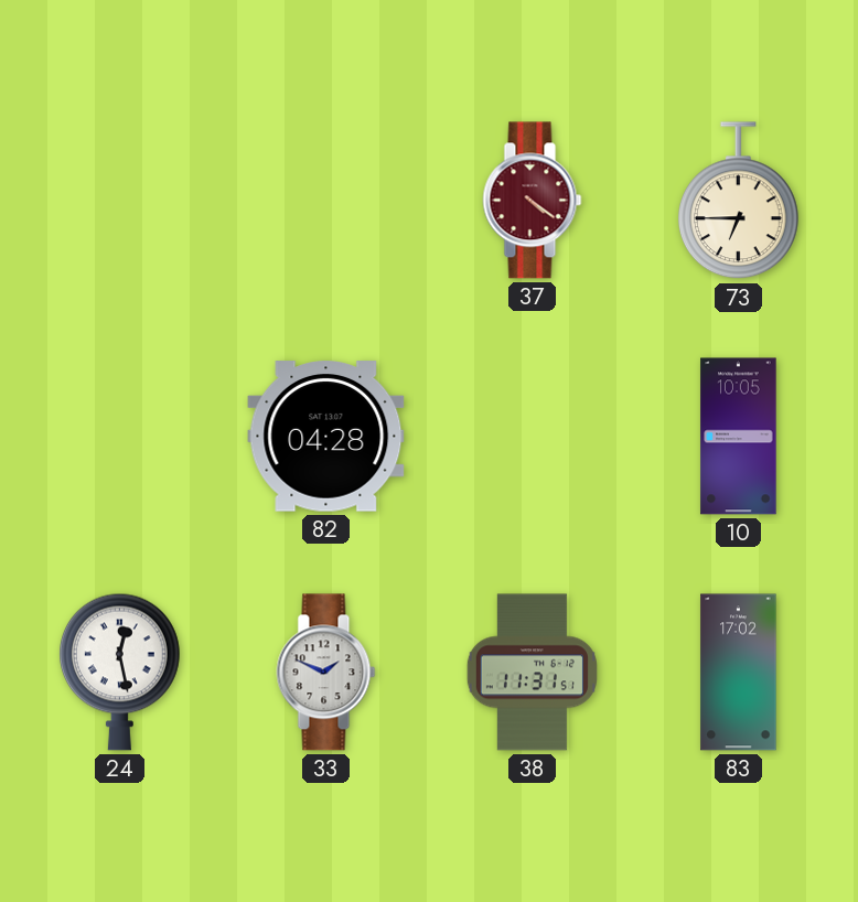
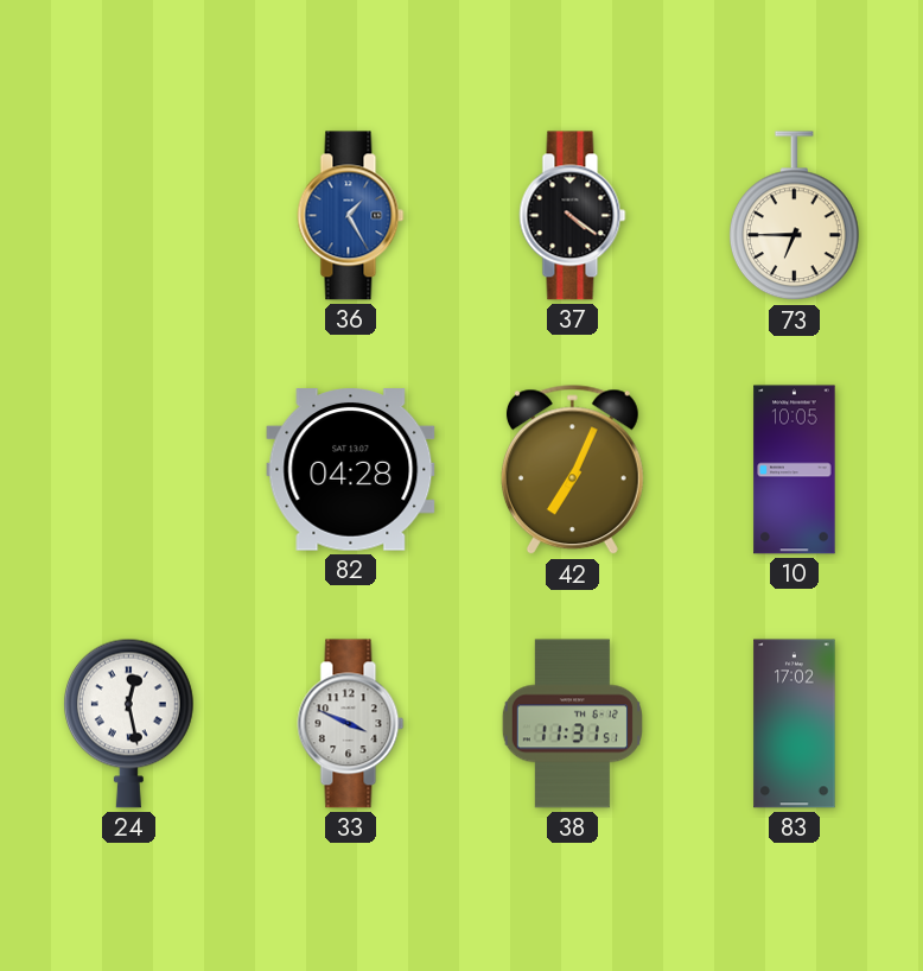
36: none -> 1:25 (351, 216)
37 dial: burgundy -> black (573, 216)
42: none -> 7:04 (572, 470)
33: 1:49 -> 3:49 (351, 724)
